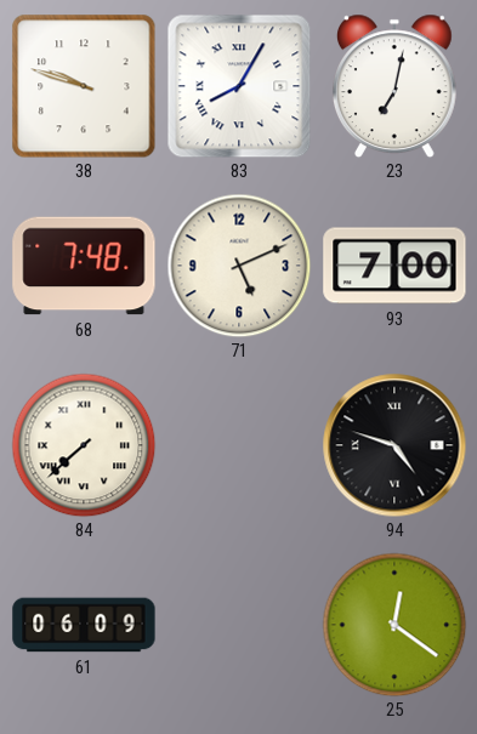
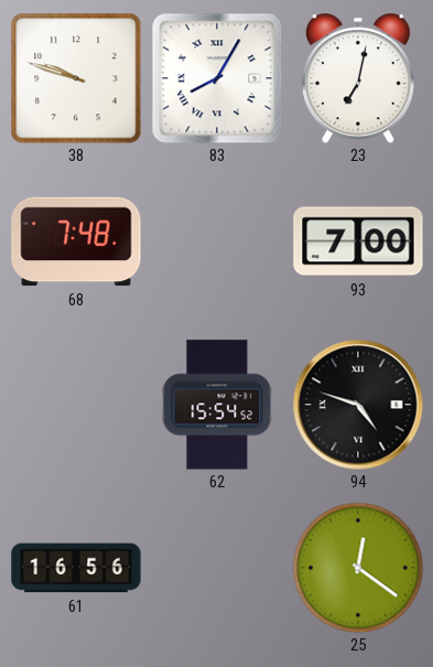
71: 5:11 -> none (239, 266)
84: 7:38 -> none (84, 445)
62: none -> 15:54 (217, 405)
61: 06:09 -> 16:56 (76, 568)
